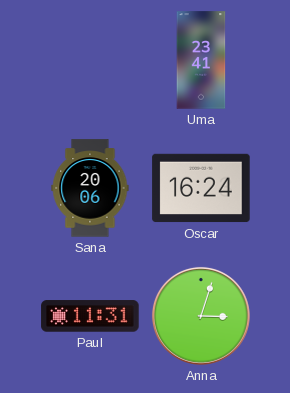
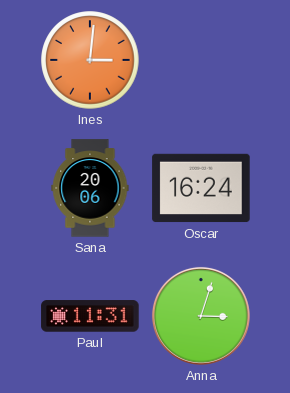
Ines: none -> 3:01 (90, 60)
Uma: 23:41 -> none (201, 60)
